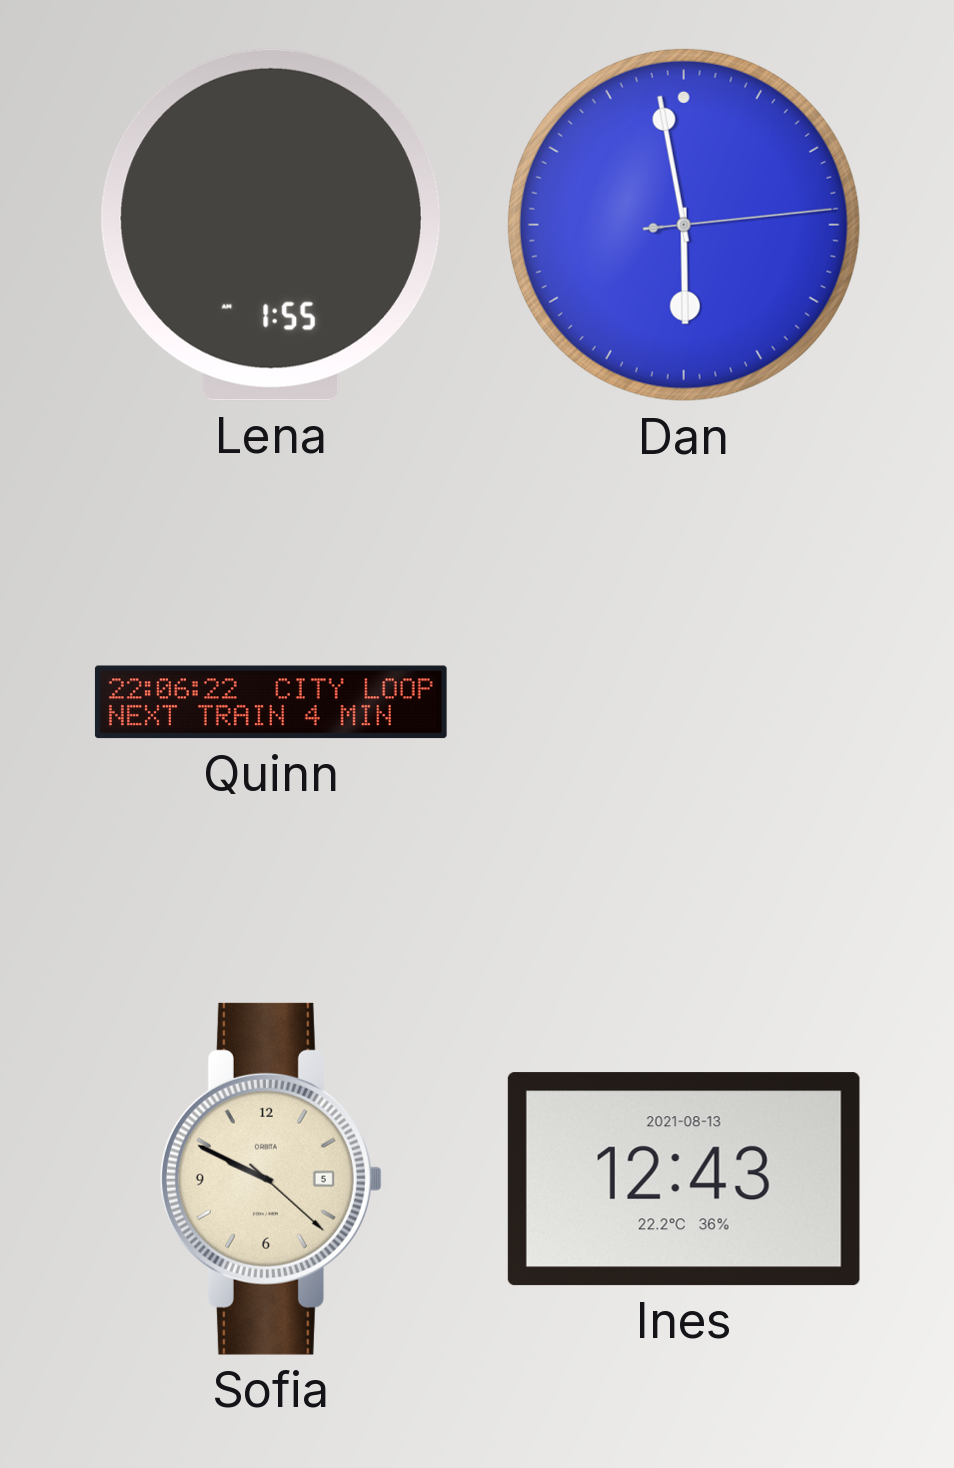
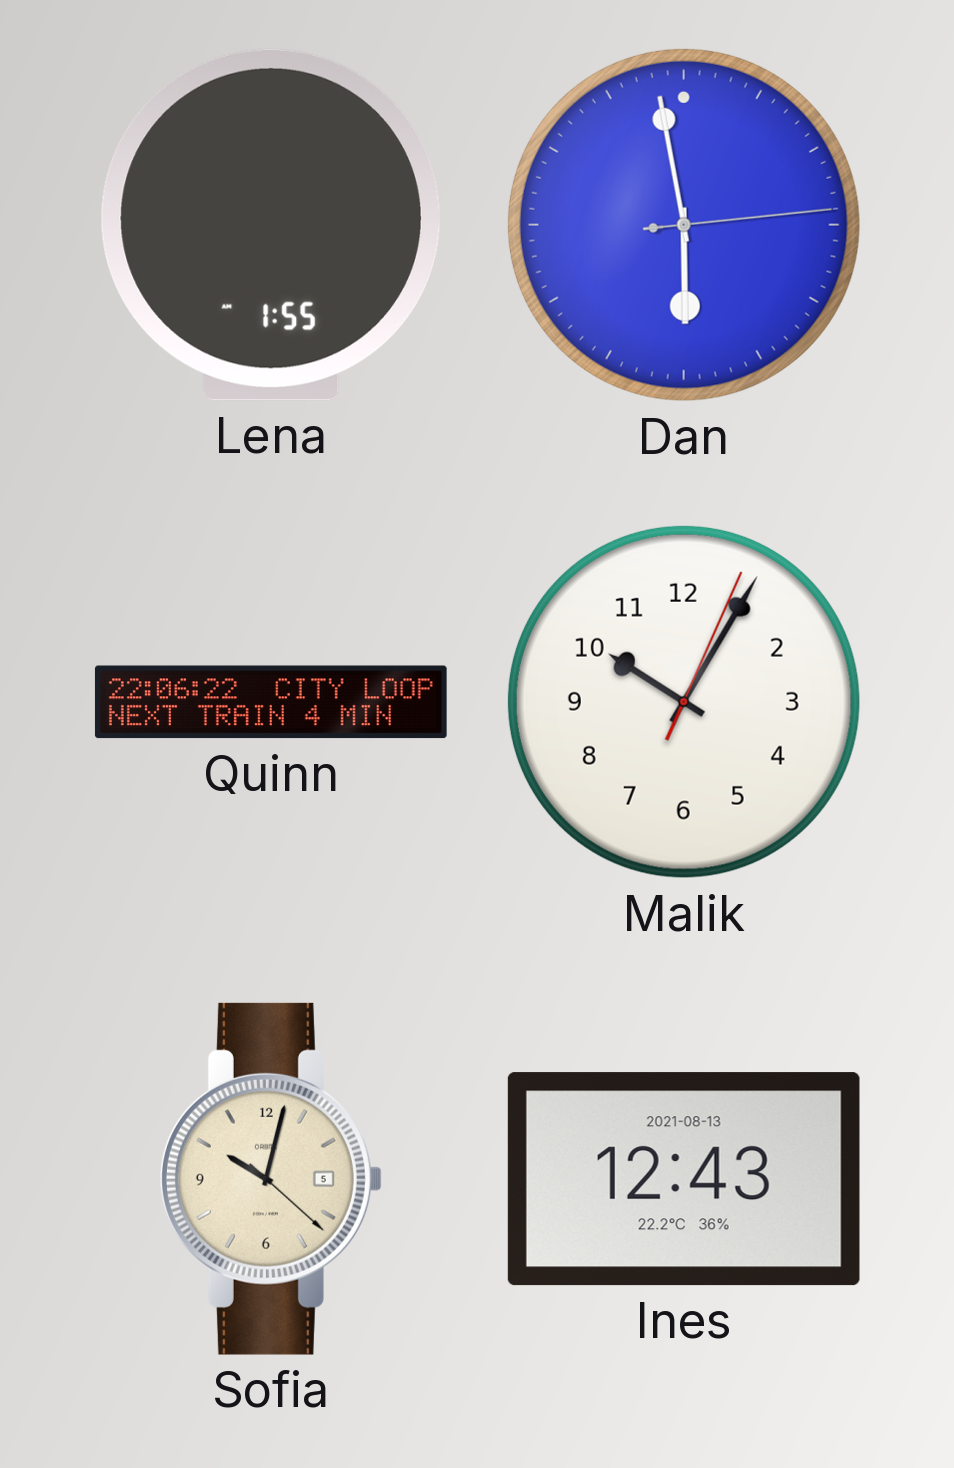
Malik: none -> 10:05 (684, 702)
Sofia: 9:49 -> 10:02 (271, 1179)
